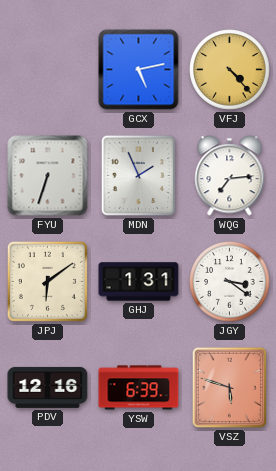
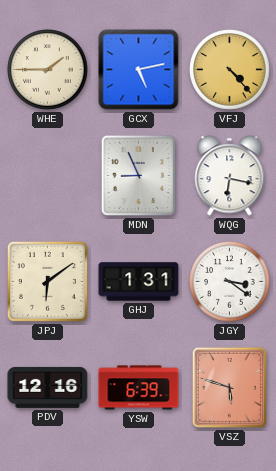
WHE: none -> 1:45 (48, 70)
FYU: 6:33 -> none (48, 176)
MDN: 1:56 -> 8:56 (138, 175)
WQG: 7:14 -> 6:17 (230, 176)
